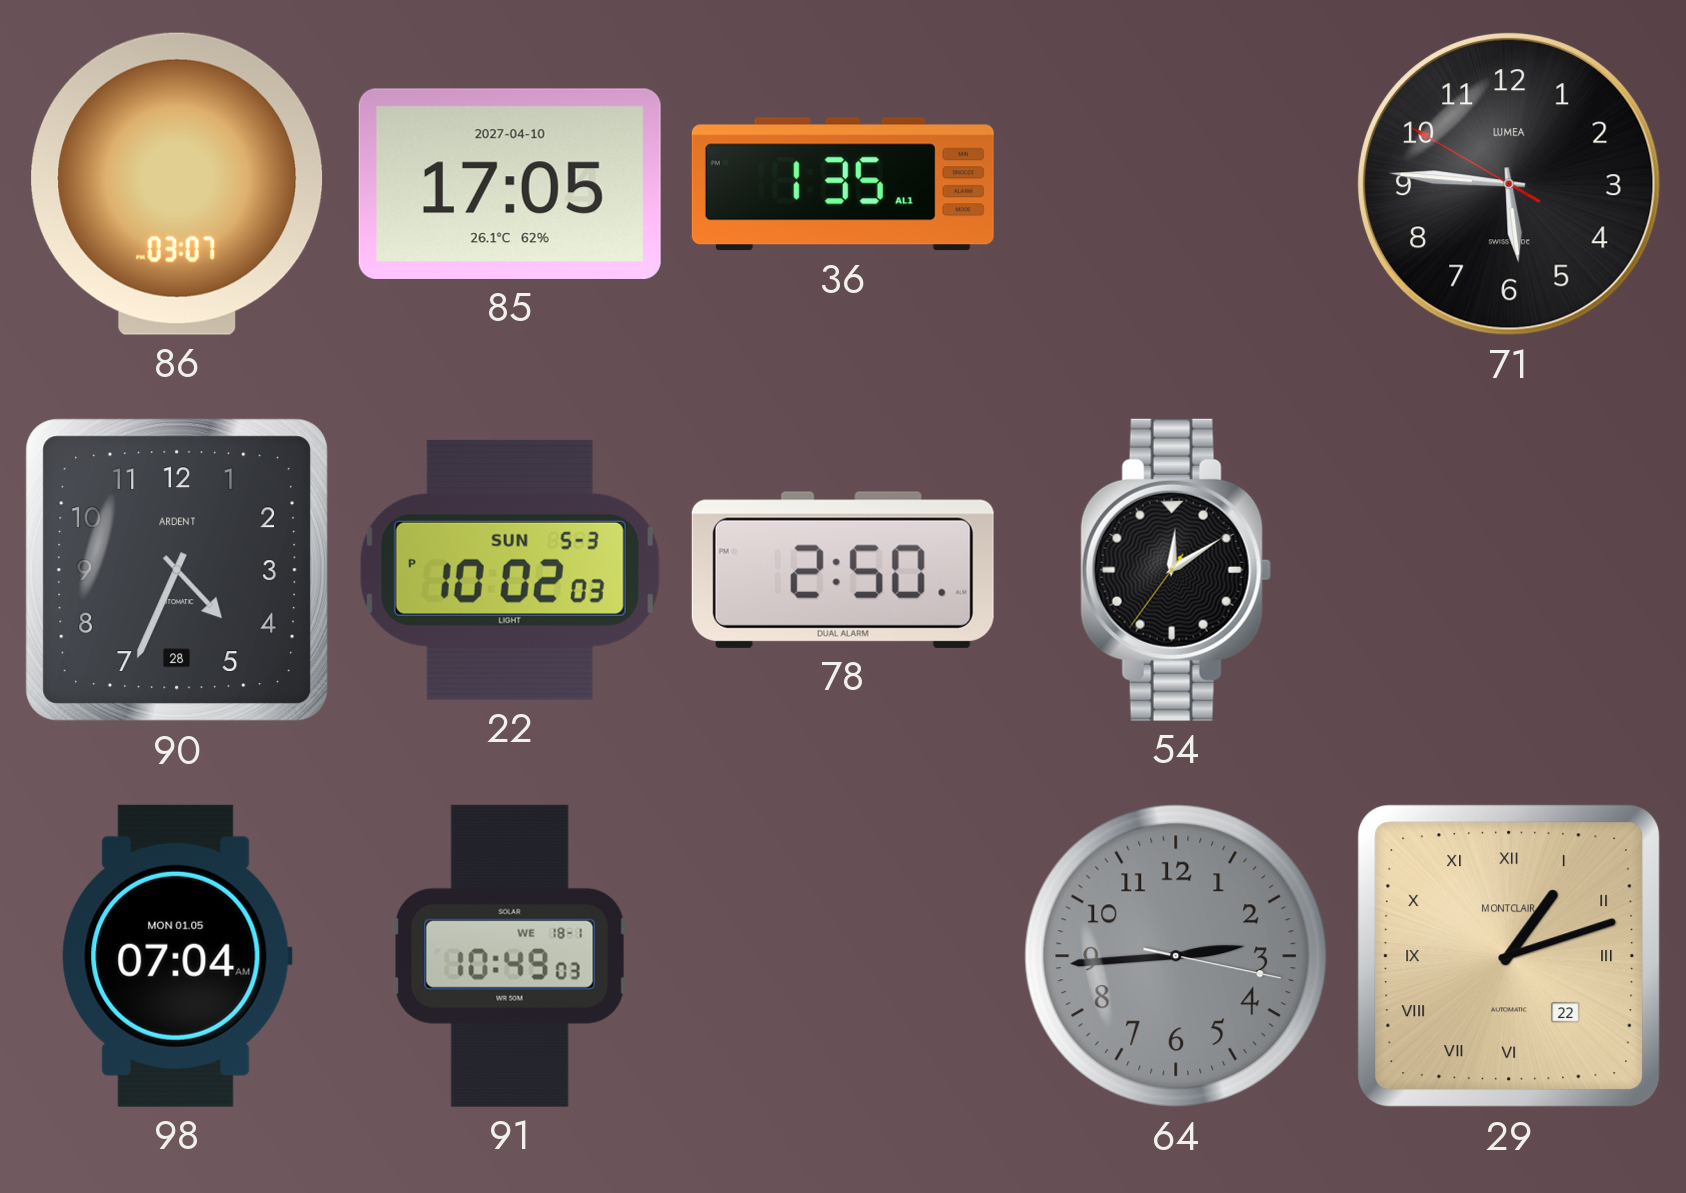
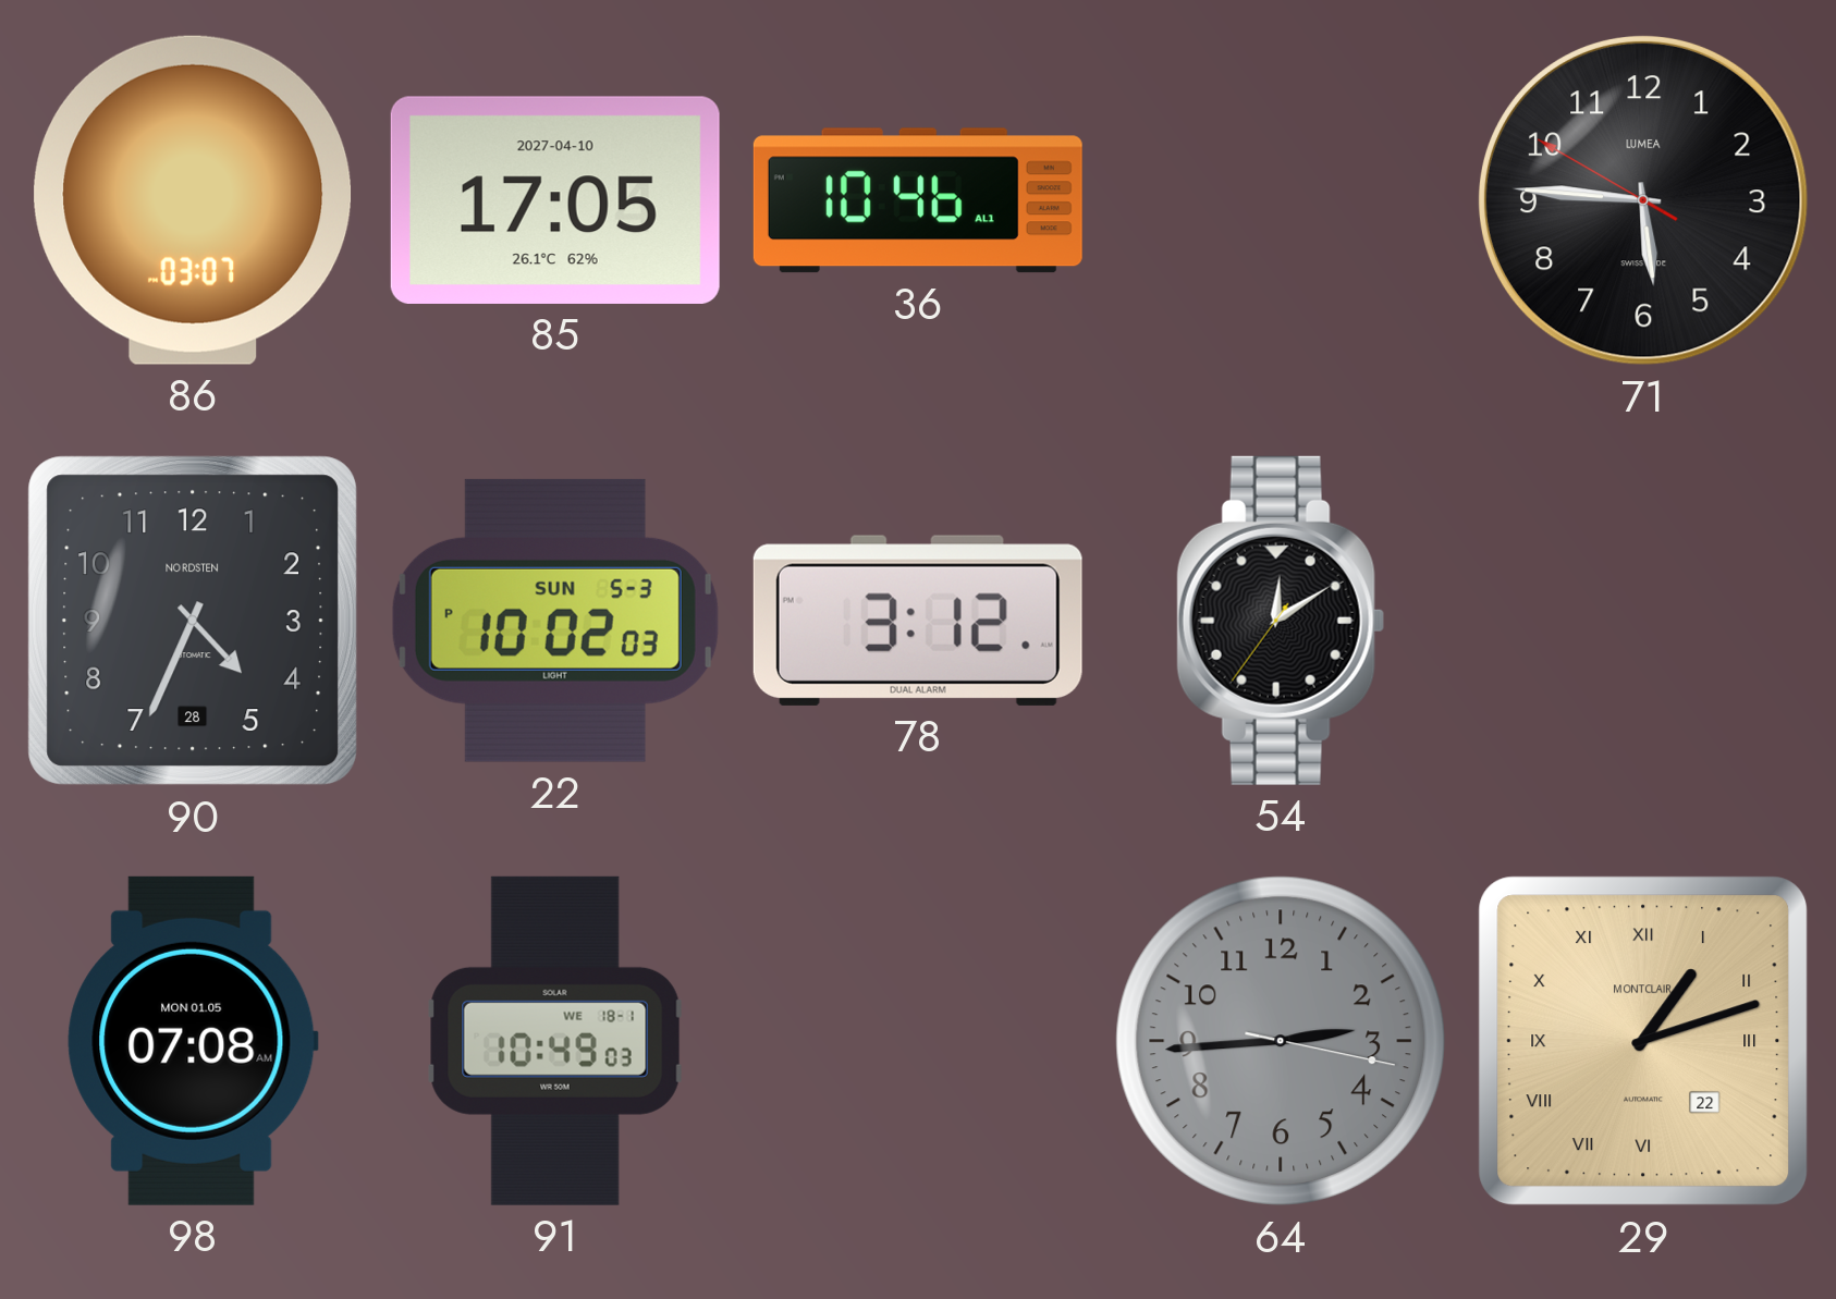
36: 1:35 -> 10:46 (918, 200)
90 brand: ARDENT -> NORDSTEN (193, 621)
78: 2:50 -> 3:12 (918, 621)
98: 07:04 -> 07:08 (193, 1041)
